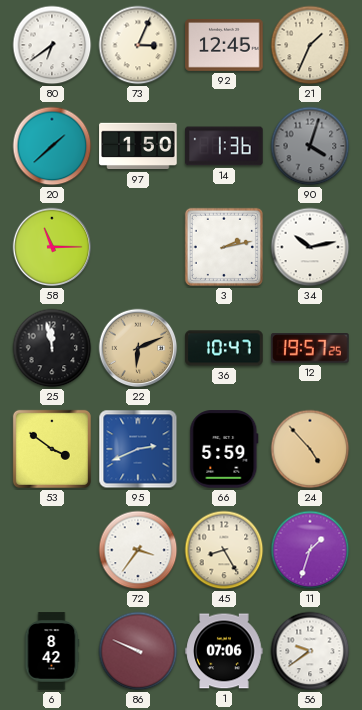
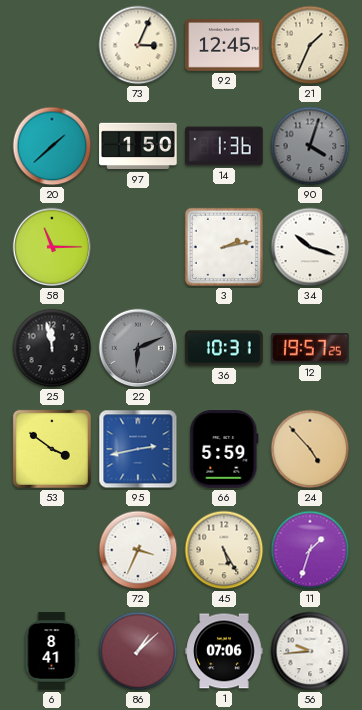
80: 6:39 -> none (52, 45)
34: 10:13 -> 10:18 (310, 247)
22 dial: champagne -> grey (138, 348)
36: 10:47 -> 10:31 (224, 348)
95: 2:41 -> 2:43 (138, 449)
72: 3:36 -> 3:34 (138, 550)
45: 8:25 -> 5:25 (224, 550)
6: 8:42 -> 8:41 (52, 651)
86: 9:49 -> 1:08 (138, 651)
56: 9:39 -> 9:44 (310, 651)
